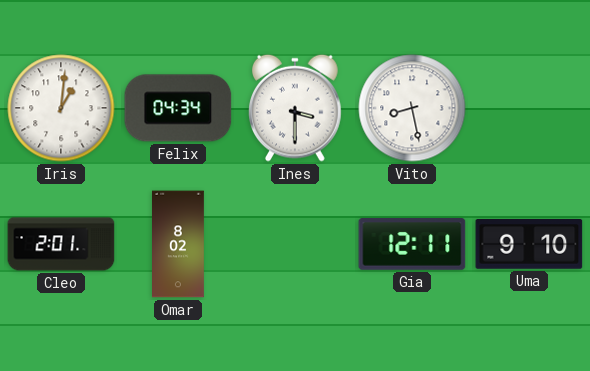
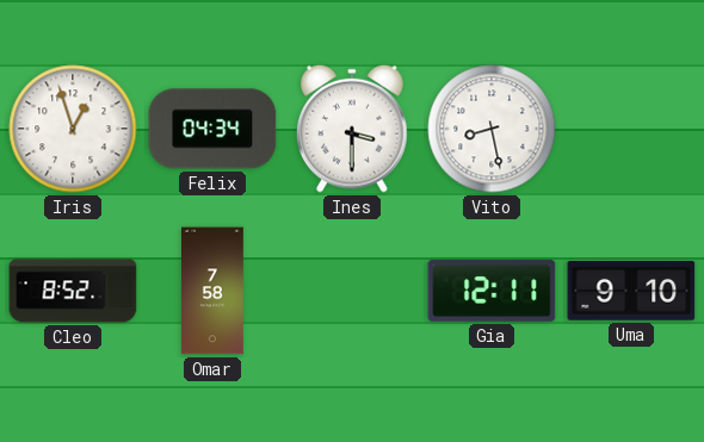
Iris: 1:01 -> 12:57 (73, 129)
Cleo: 2:01 -> 8:52 (73, 291)
Omar: 8:02 -> 7:58 (214, 291)
